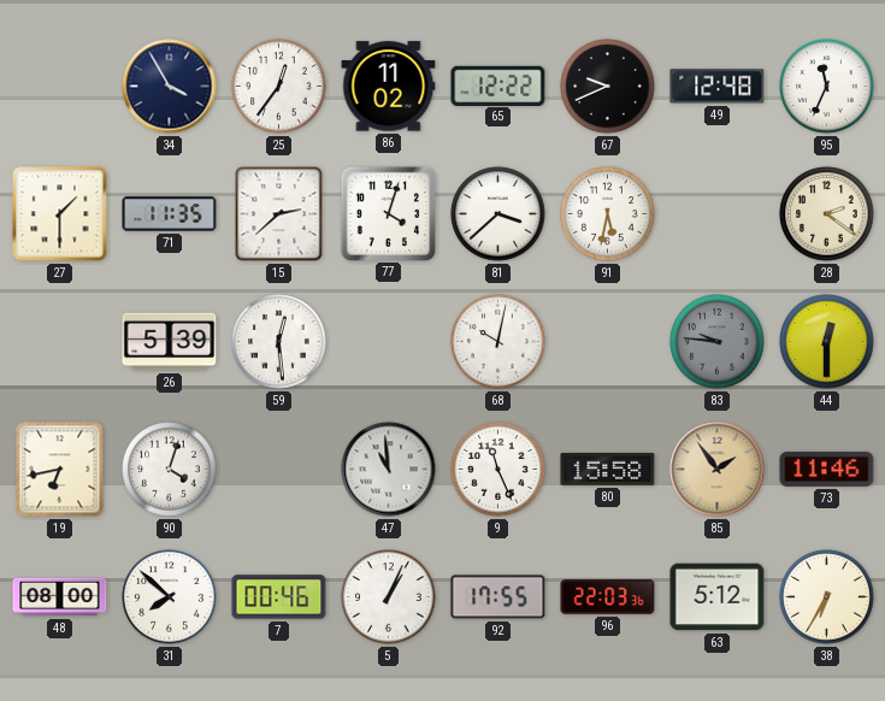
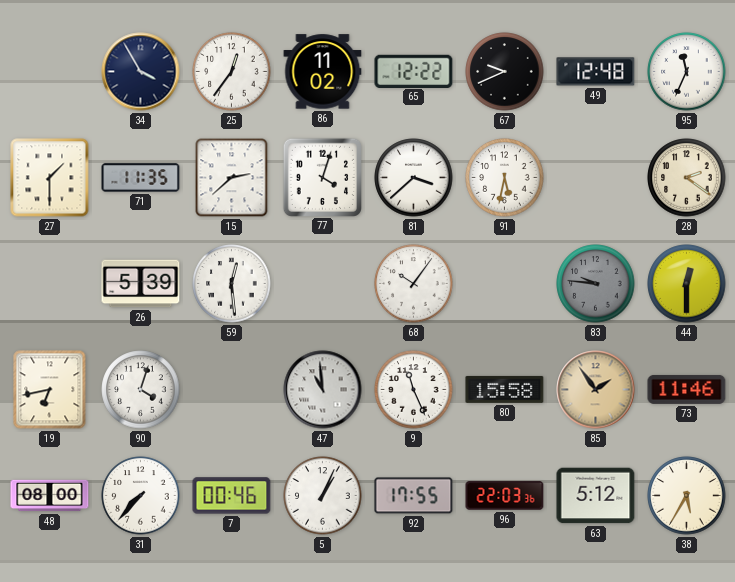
68: 10:02 -> 10:06 (414, 284)
31: 7:52 -> 7:37 (141, 496)
38: 6:35 -> 5:35 (687, 496)
